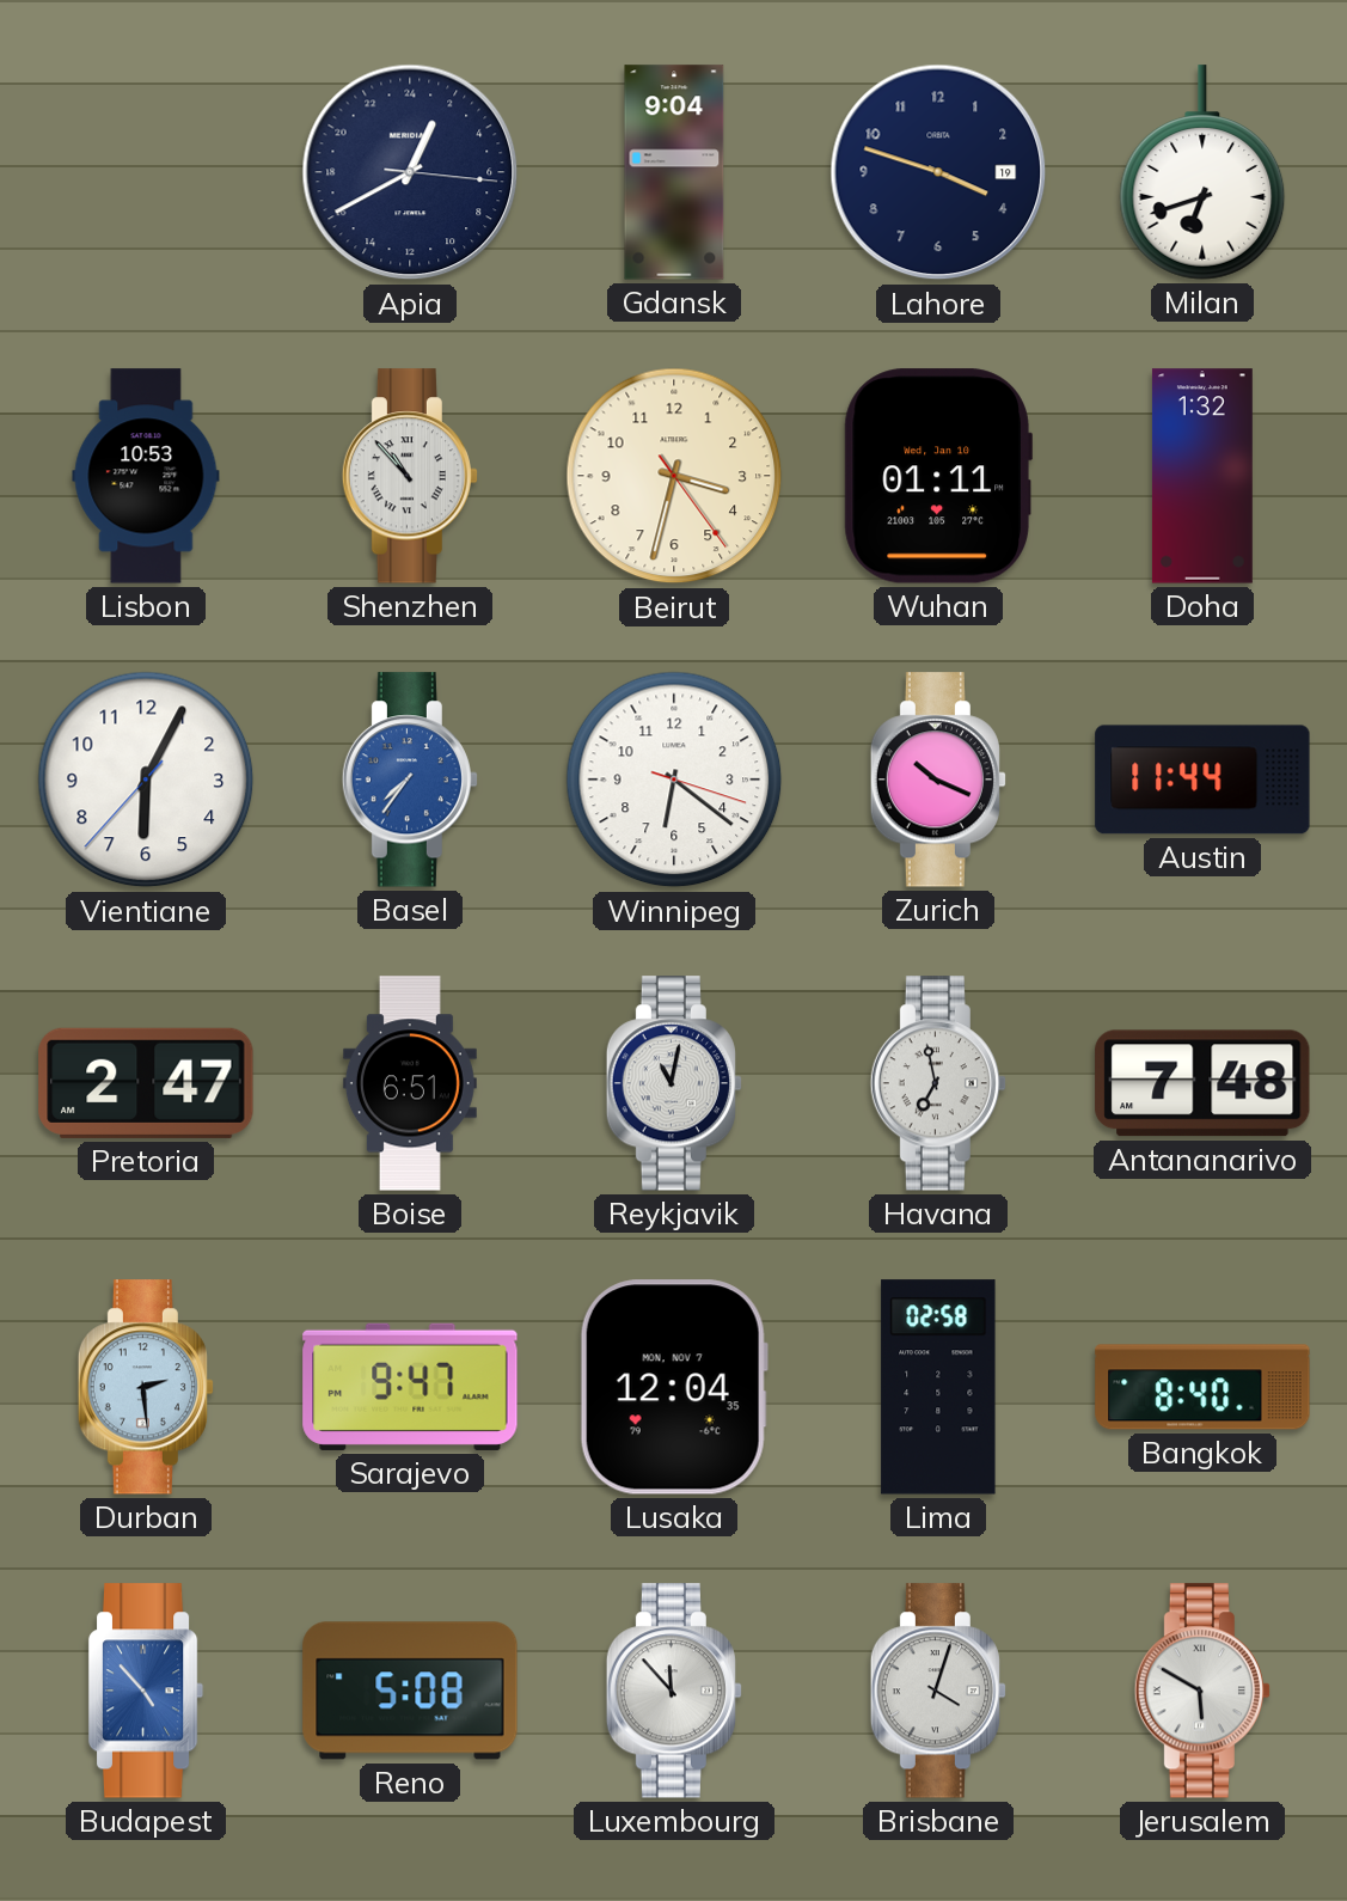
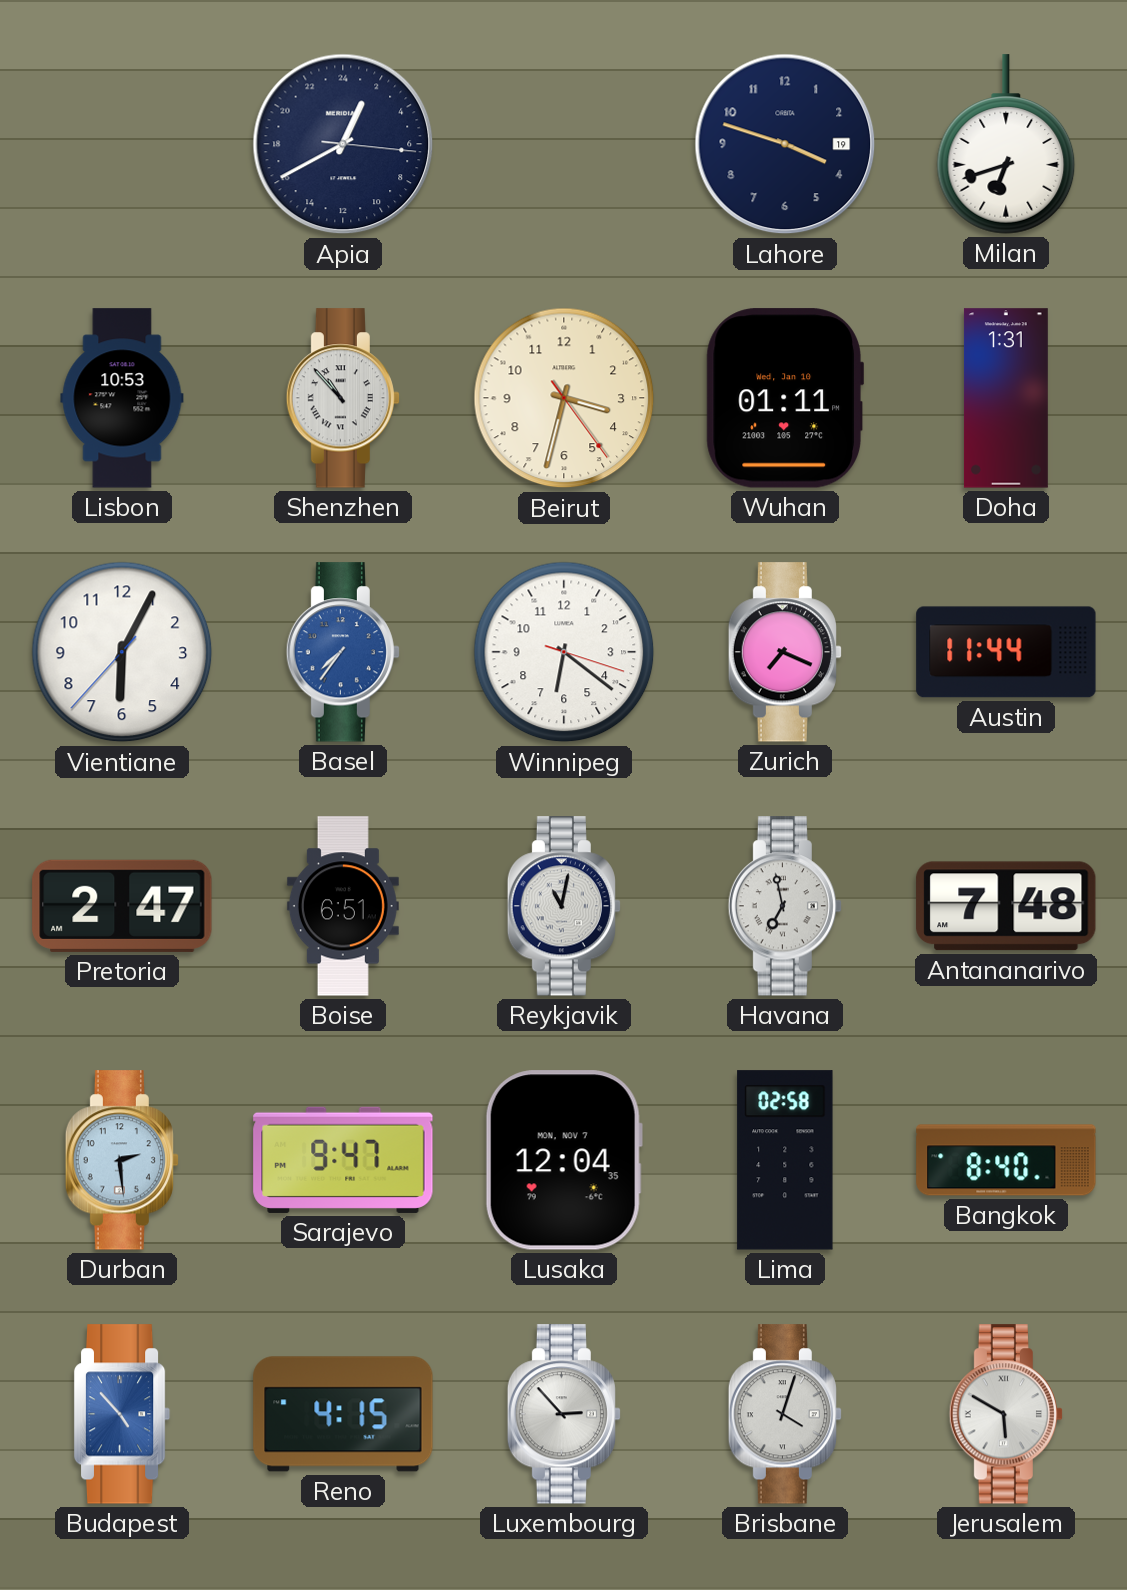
Gdansk: 9:04 -> none (674, 172)
Doha: 1:32 -> 1:31 (1006, 398)
Zurich: 10:19 -> 7:19 (784, 652)
Reno: 5:08 -> 4:15 (343, 1414)
Luxembourg: 11:53 -> 2:53 (563, 1414)
